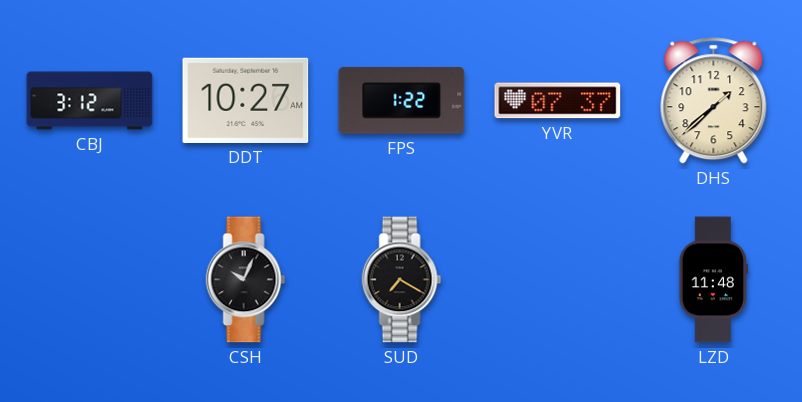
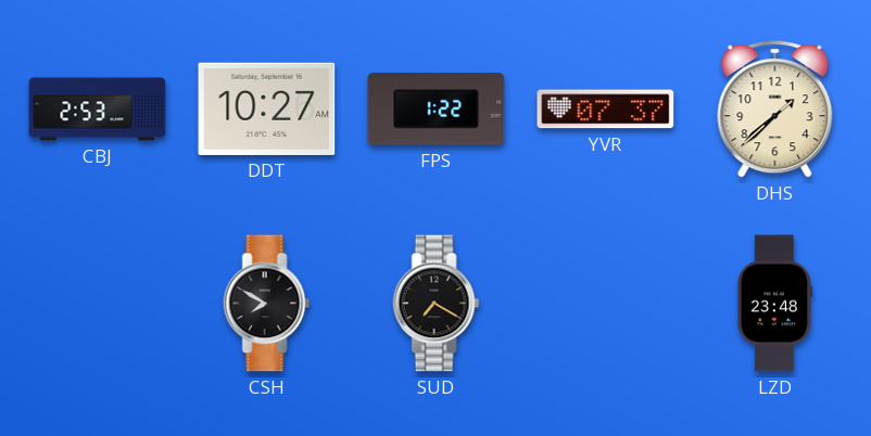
CBJ: 3:12 -> 2:53 (98, 110)
CSH: 10:04 -> 7:50 (267, 304)
LZD: 11:48 -> 23:48 (775, 304)
